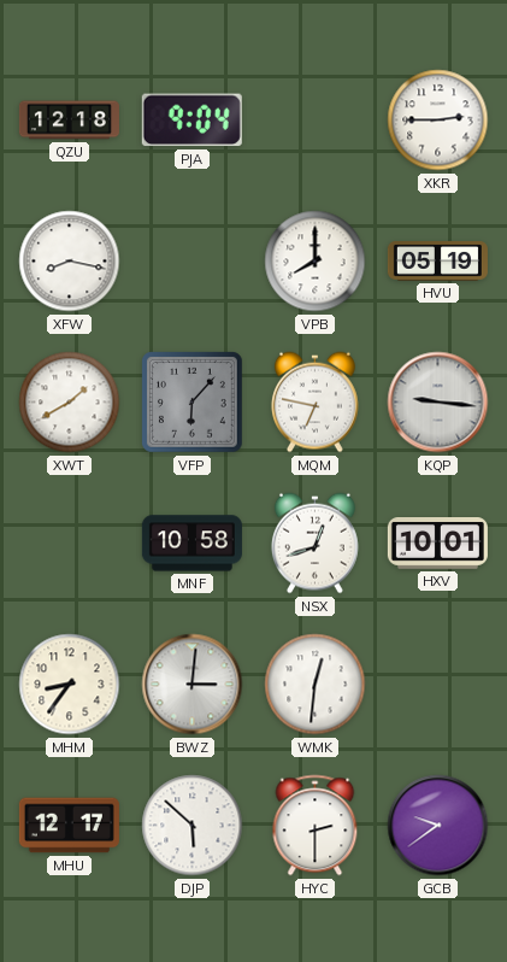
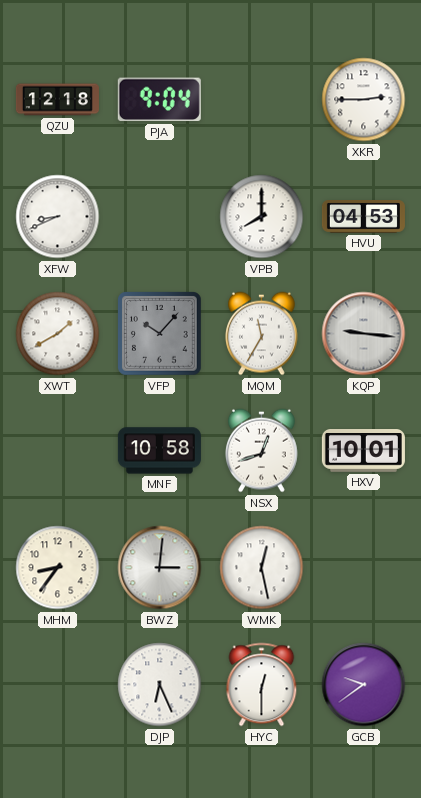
XFW: 8:17 -> 8:41 (58, 217)
HVU: 05:19 -> 04:53 (363, 217)
VFP: 6:07 -> 10:07 (160, 334)
MQM: 6:47 -> 11:35 (261, 334)
WMK: 12:31 -> 12:28 (262, 568)
MHU: 12:17 -> none (69, 826)
DJP: 5:52 -> 6:26 (160, 685)
HYC: 2:30 -> 12:30 (262, 685)
